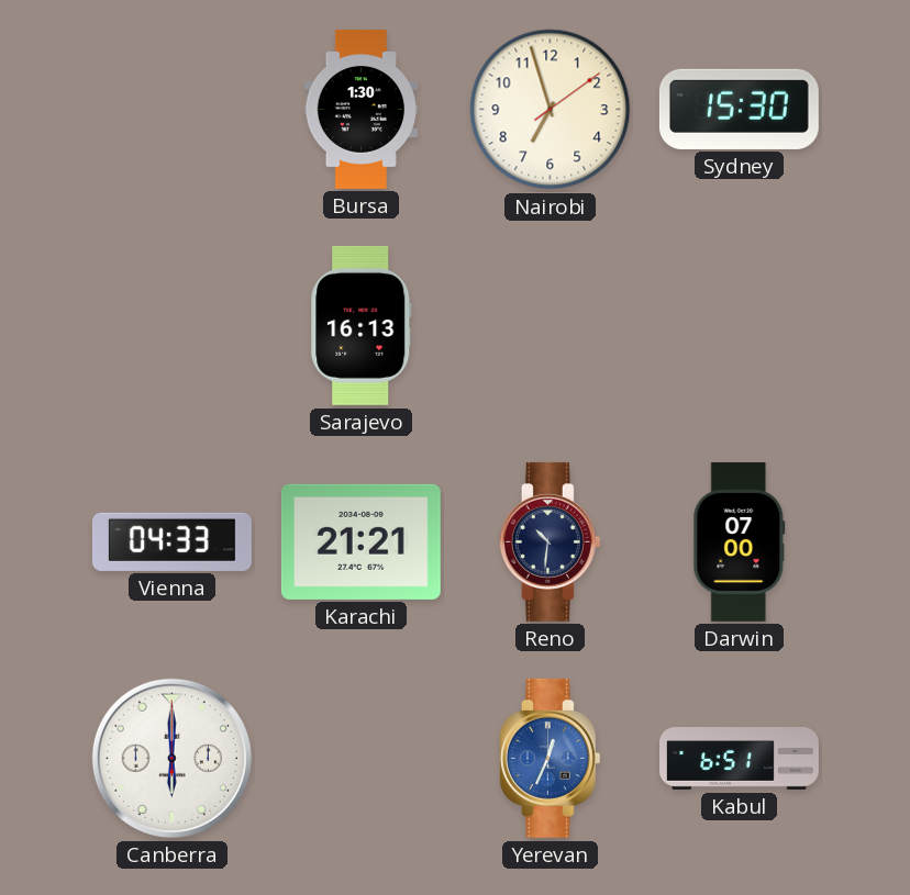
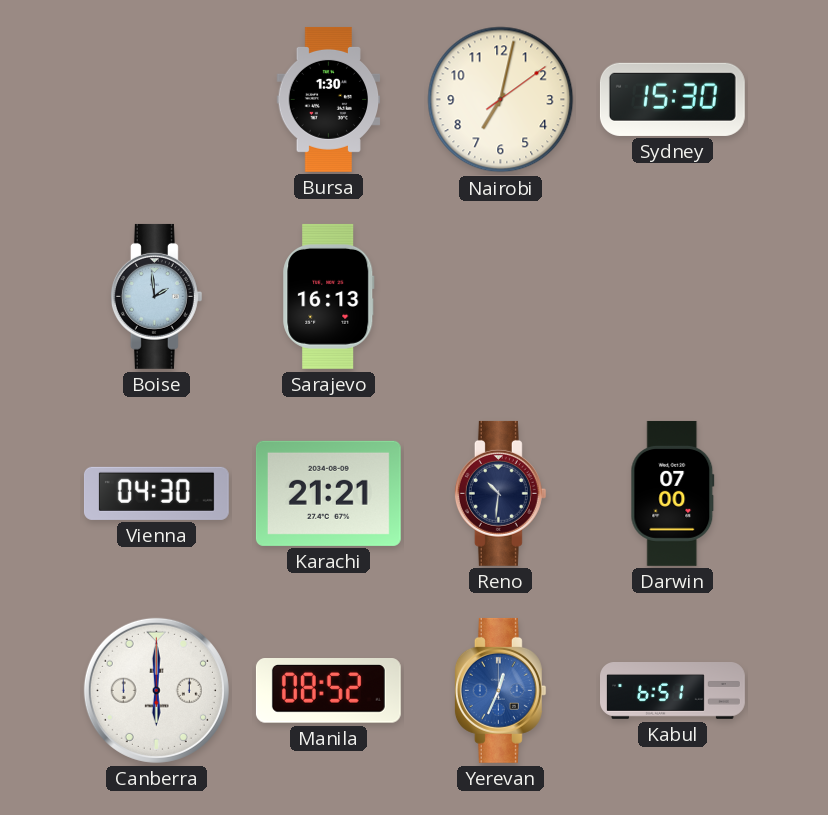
Nairobi: 6:57 -> 7:02 (501, 100)
Boise: none -> 1:59 (156, 296)
Vienna: 04:33 -> 04:30 (156, 493)
Manila: none -> 08:52 (328, 691)
